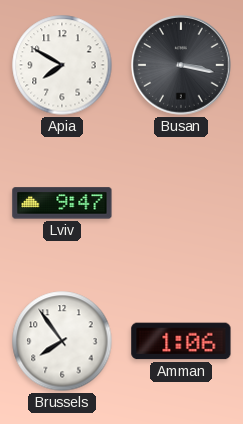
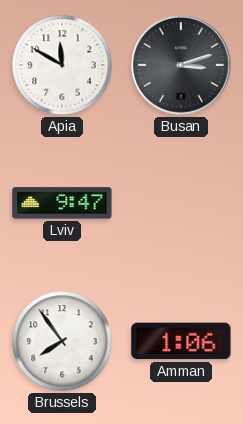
Apia: 7:50 -> 11:50 (62, 65)
Busan: 3:17 -> 3:12 (181, 65)
